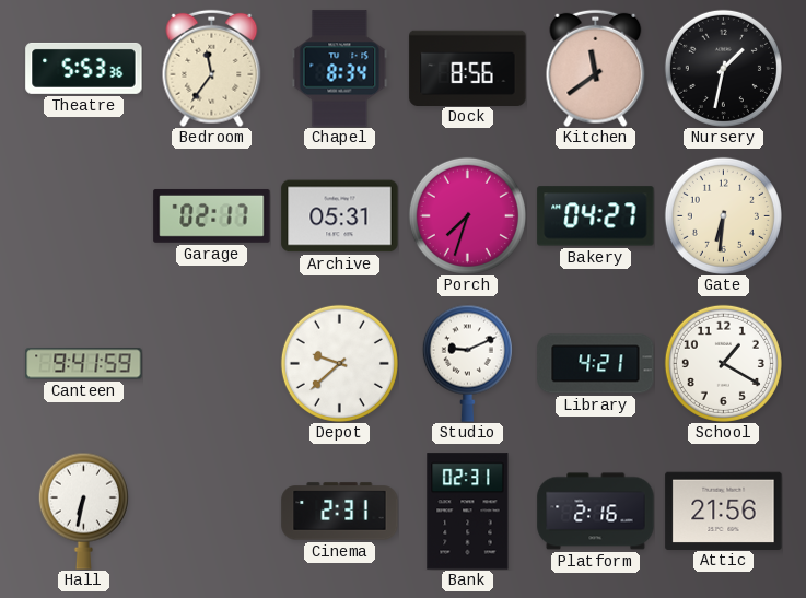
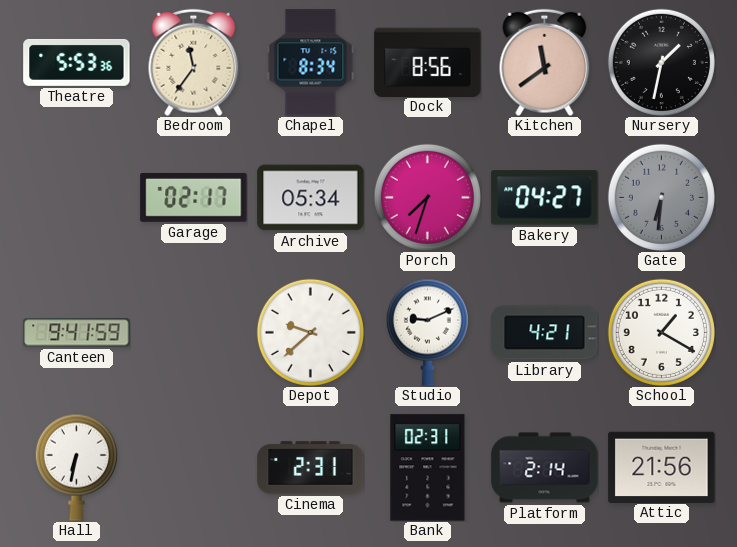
Archive: 05:31 -> 05:34 (311, 198)
Gate dial: cream -> grey (661, 197)
Platform: 2:16 -> 2:14 (545, 468)
